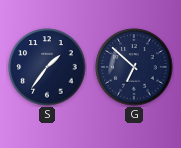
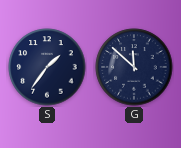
G: 6:52 -> 11:52 (134, 67)
